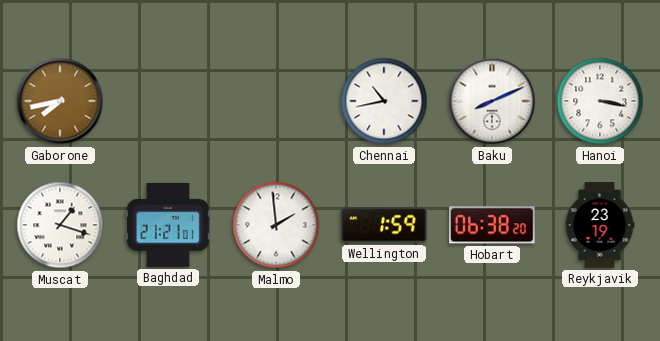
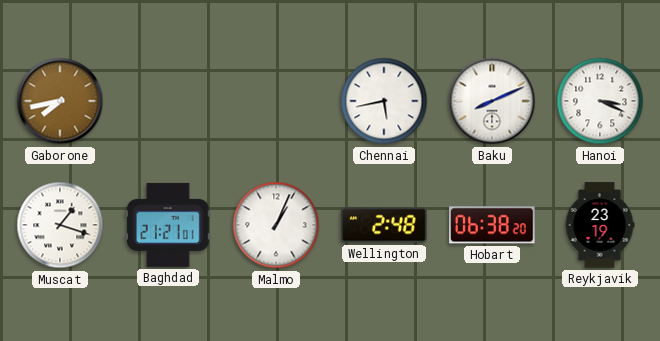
Chennai: 10:43 -> 5:43 (384, 101)
Hanoi: 3:17 -> 3:19 (600, 101)
Malmo: 1:59 -> 1:04 (276, 225)
Wellington: 1:59 -> 2:48 (384, 225)
